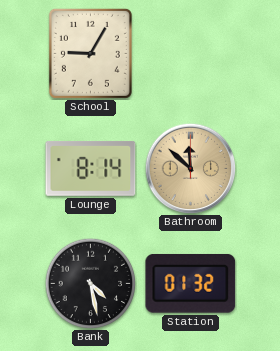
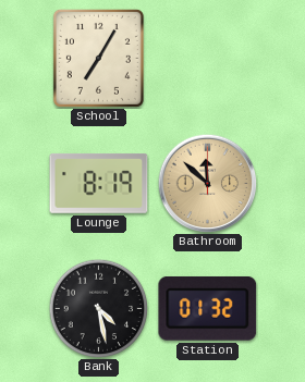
School: 9:05 -> 7:05 (98, 58)
Lounge: 8:14 -> 8:19 (99, 183)
